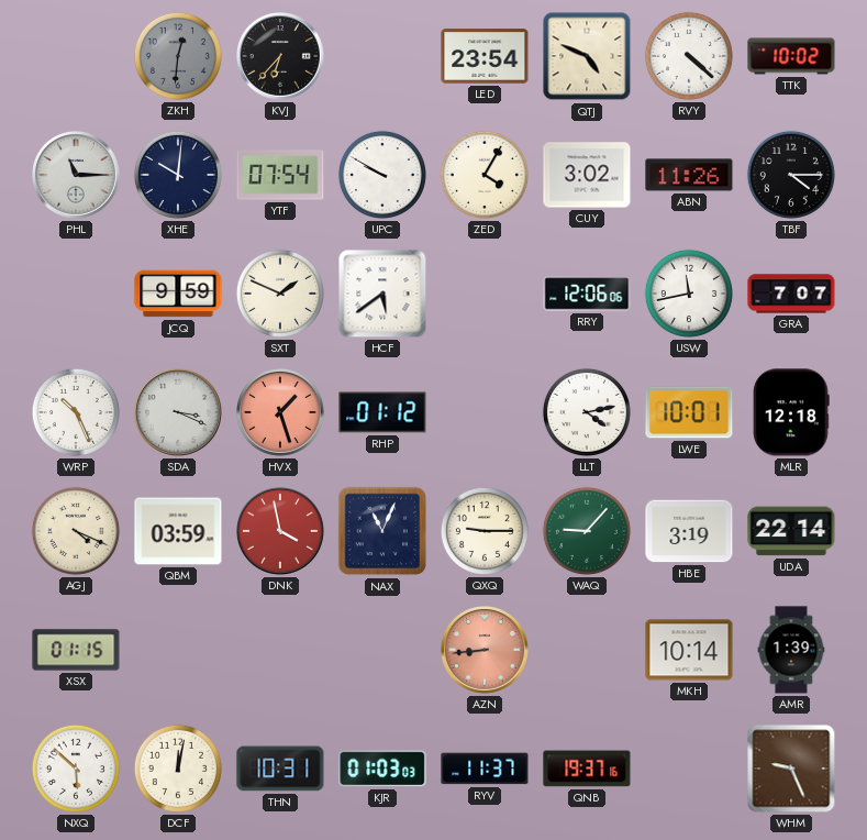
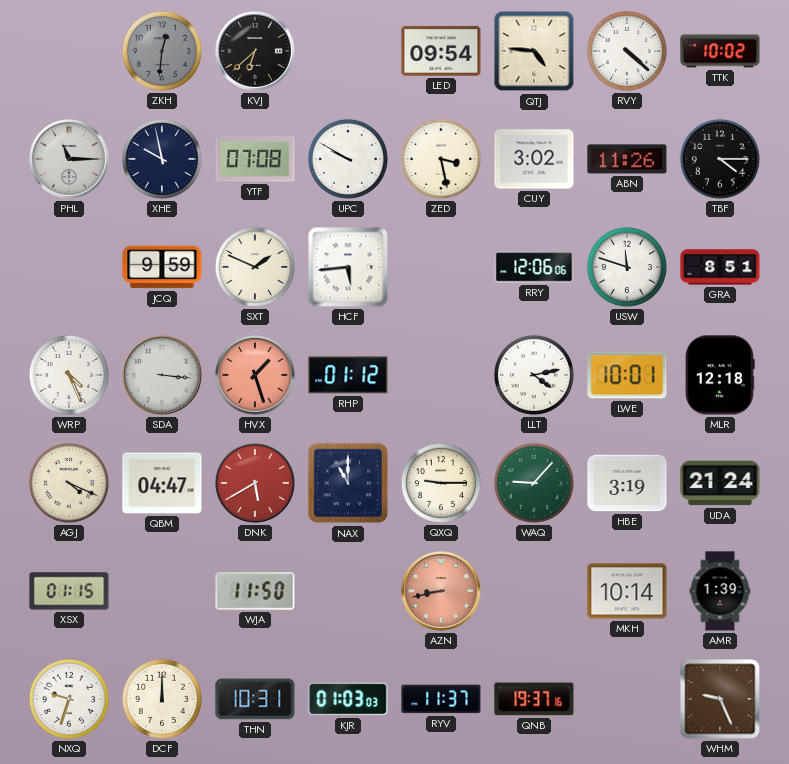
KVJ: 6:37 -> 6:38 (256, 52)
LED: 23:54 -> 09:54 (441, 51)
QTJ: 4:49 -> 4:46 (534, 51)
XHE: 10:01 -> 9:58 (162, 159)
YTF: 07:54 -> 07:08 (255, 159)
ZED: 4:05 -> 3:28 (441, 159)
HCF: 5:39 -> 5:44 (348, 267)
USW: 11:43 -> 11:48 (627, 267)
GRA: 7:07 -> 8:51 (720, 267)
WRP: 10:26 -> 4:26 (69, 375)
SDA: 3:19 -> 3:16 (163, 376)
QBM: 03:59 -> 04:47 (162, 483)
DNK: 3:58 -> 5:40 (256, 484)
NAX: 11:04 -> 11:00 (348, 483)
UDA: 22:14 -> 21:24 (720, 483)
WJA: none -> 11:50 (255, 591)
AZN: 8:44 -> 8:43 (442, 592)
NXQ: 5:52 -> 9:33 (69, 699)
DCF: 12:02 -> 12:00 (162, 699)
